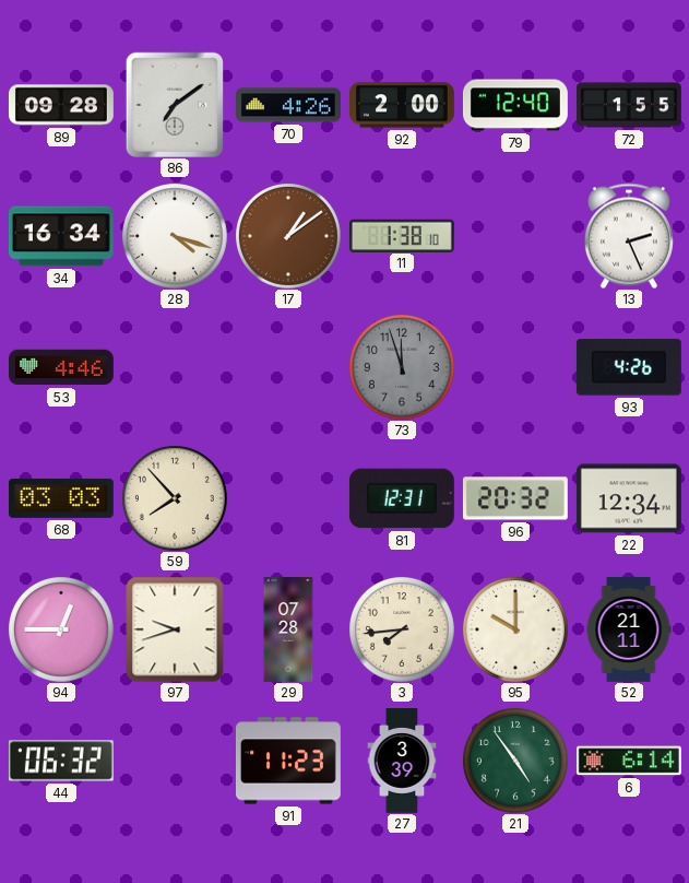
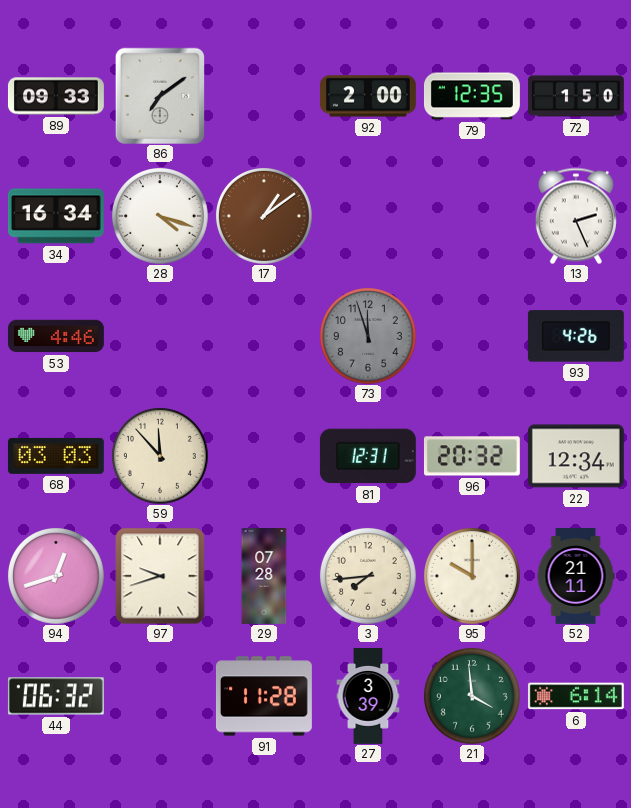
89: 09:28 -> 09:33 (56, 96)
70: 4:26 -> none (288, 105)
79: 12:40 -> 12:35 (472, 96)
72: 1:55 -> 1:50 (576, 96)
11: 1:38 -> none (402, 235)
59: 7:53 -> 11:53 (160, 456)
94: 12:45 -> 12:42 (56, 576)
91: 11:23 -> 11:28 (264, 696)
21: 4:54 -> 3:59 (472, 696)
